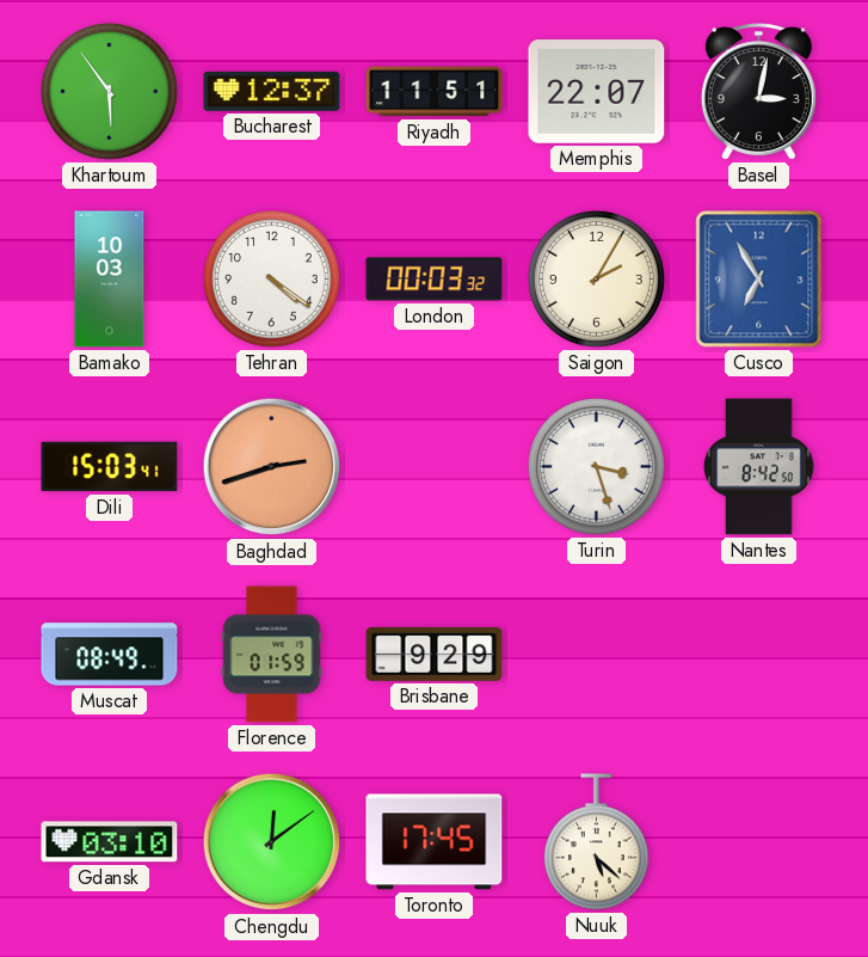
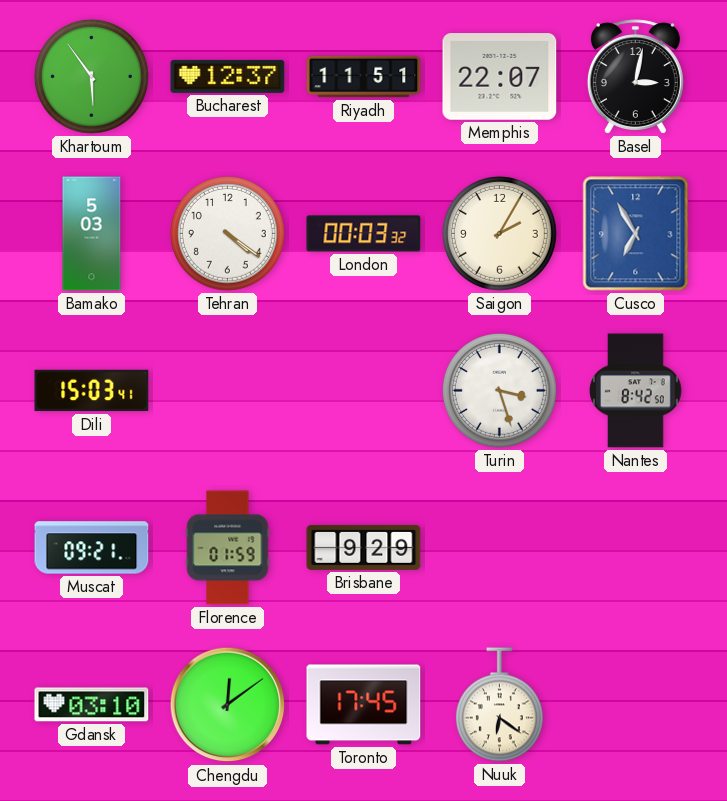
Bamako: 10:03 -> 5:03 (92, 234)
Baghdad: 2:42 -> none (272, 467)
Muscat: 08:49 -> 09:21 (92, 548)
Nuuk: 5:22 -> 6:21 (499, 705)
